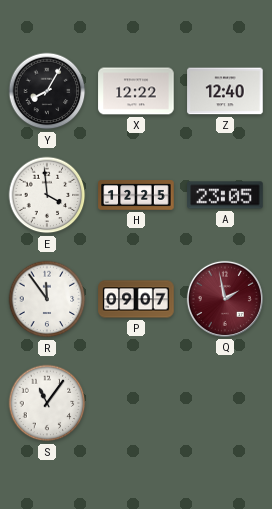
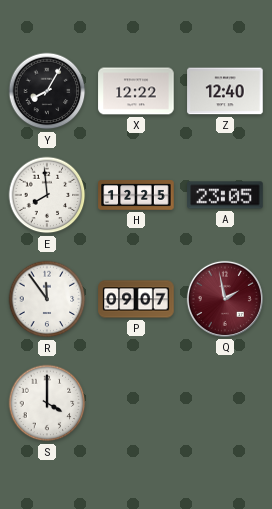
E: 3:59 -> 7:59 (47, 195)
S: 11:06 -> 4:00 (47, 403)
